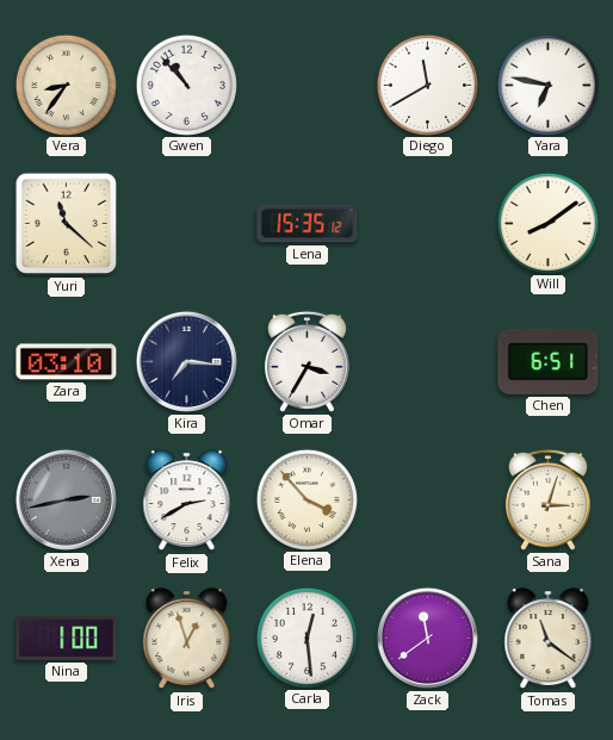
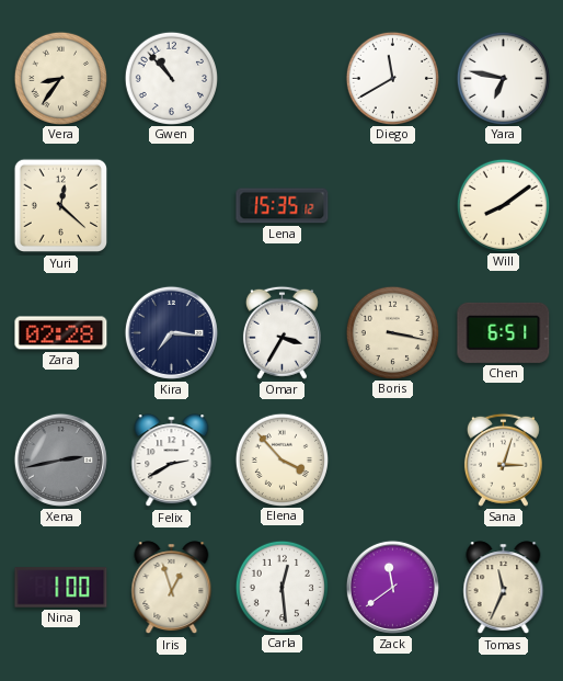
Yuri: 11:22 -> 12:22 (61, 206)
Zara: 03:10 -> 02:28 (61, 333)
Boris: none -> 3:17 (392, 332)
Tomas: 11:21 -> 11:34 (504, 588)
